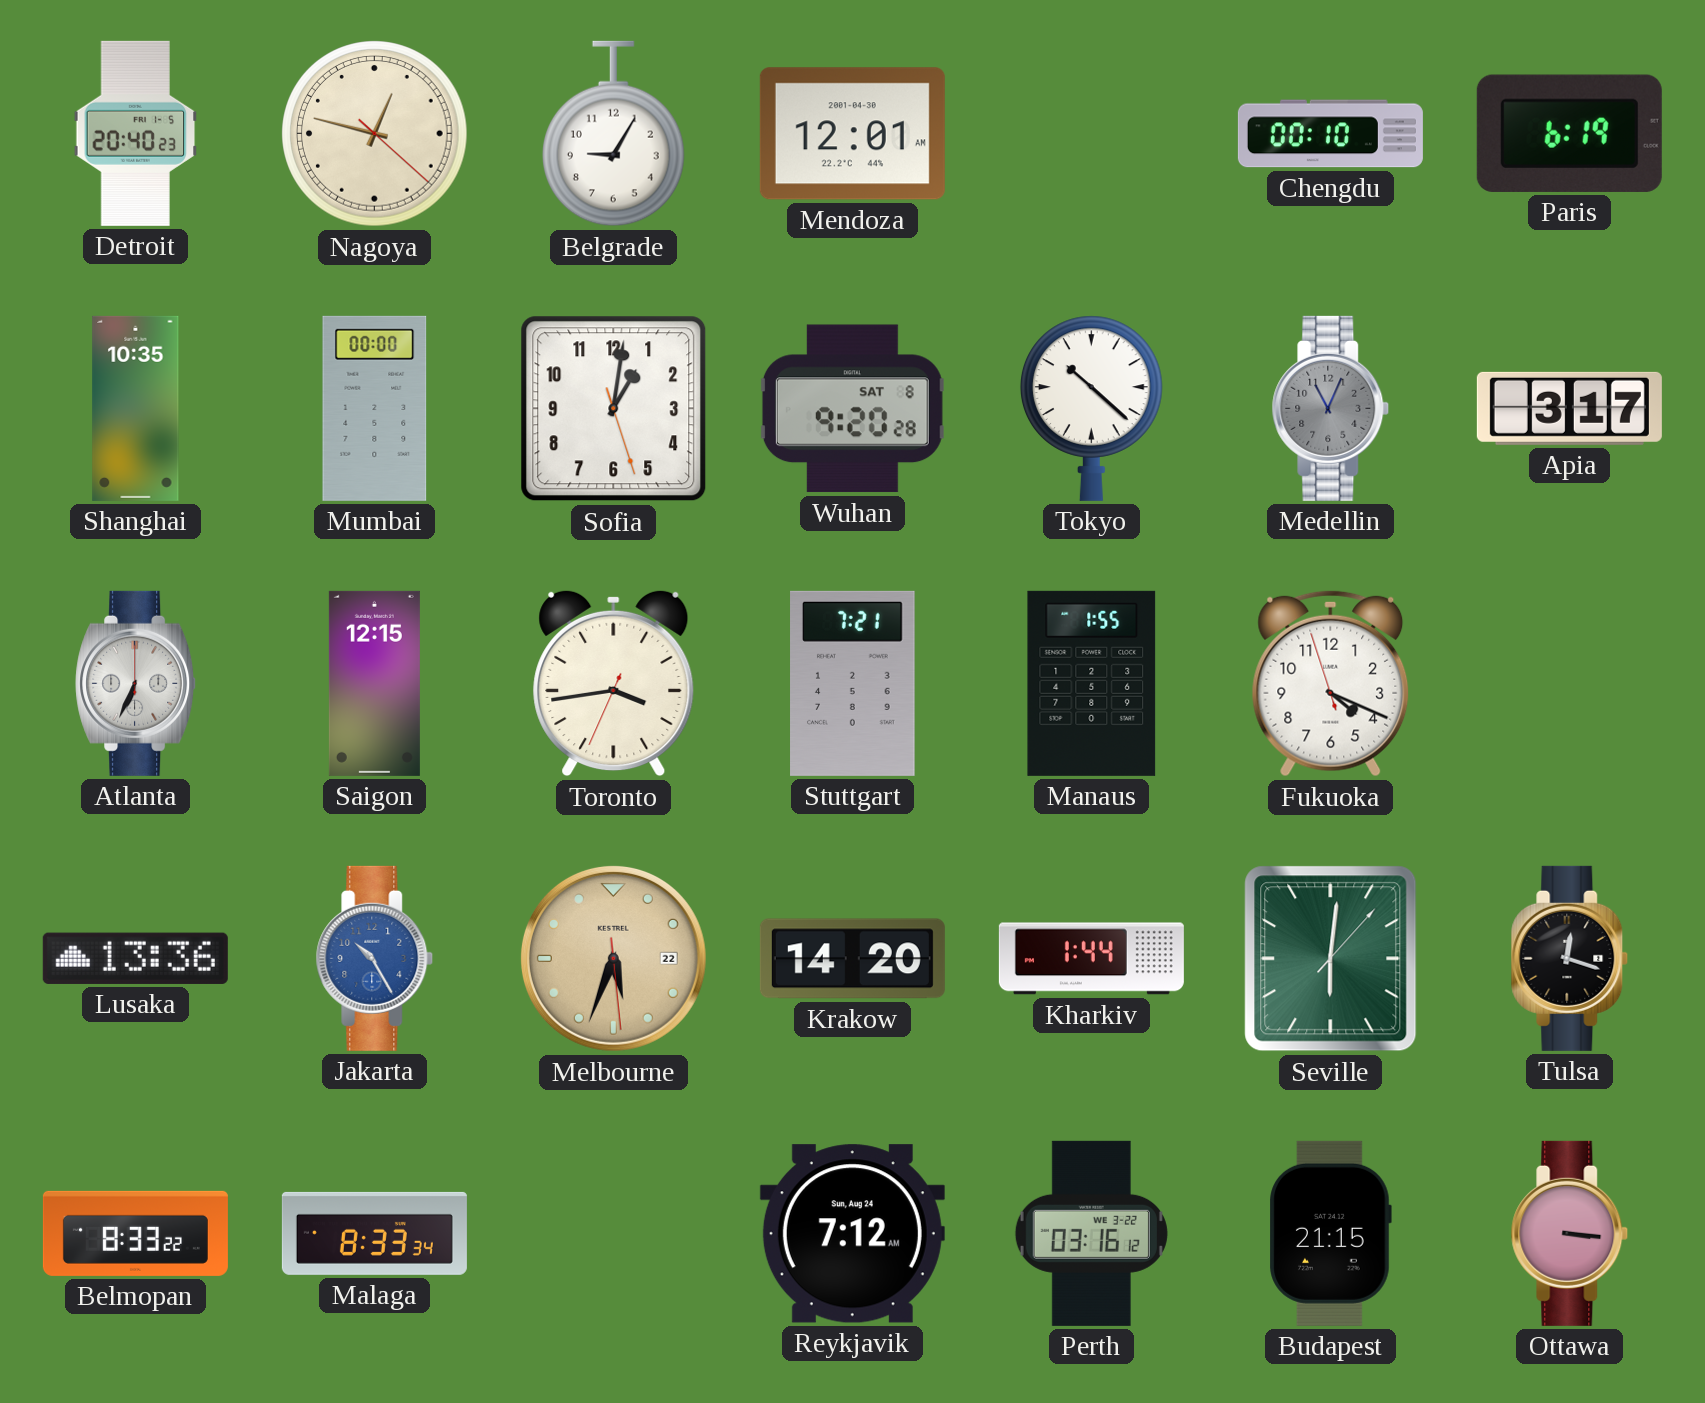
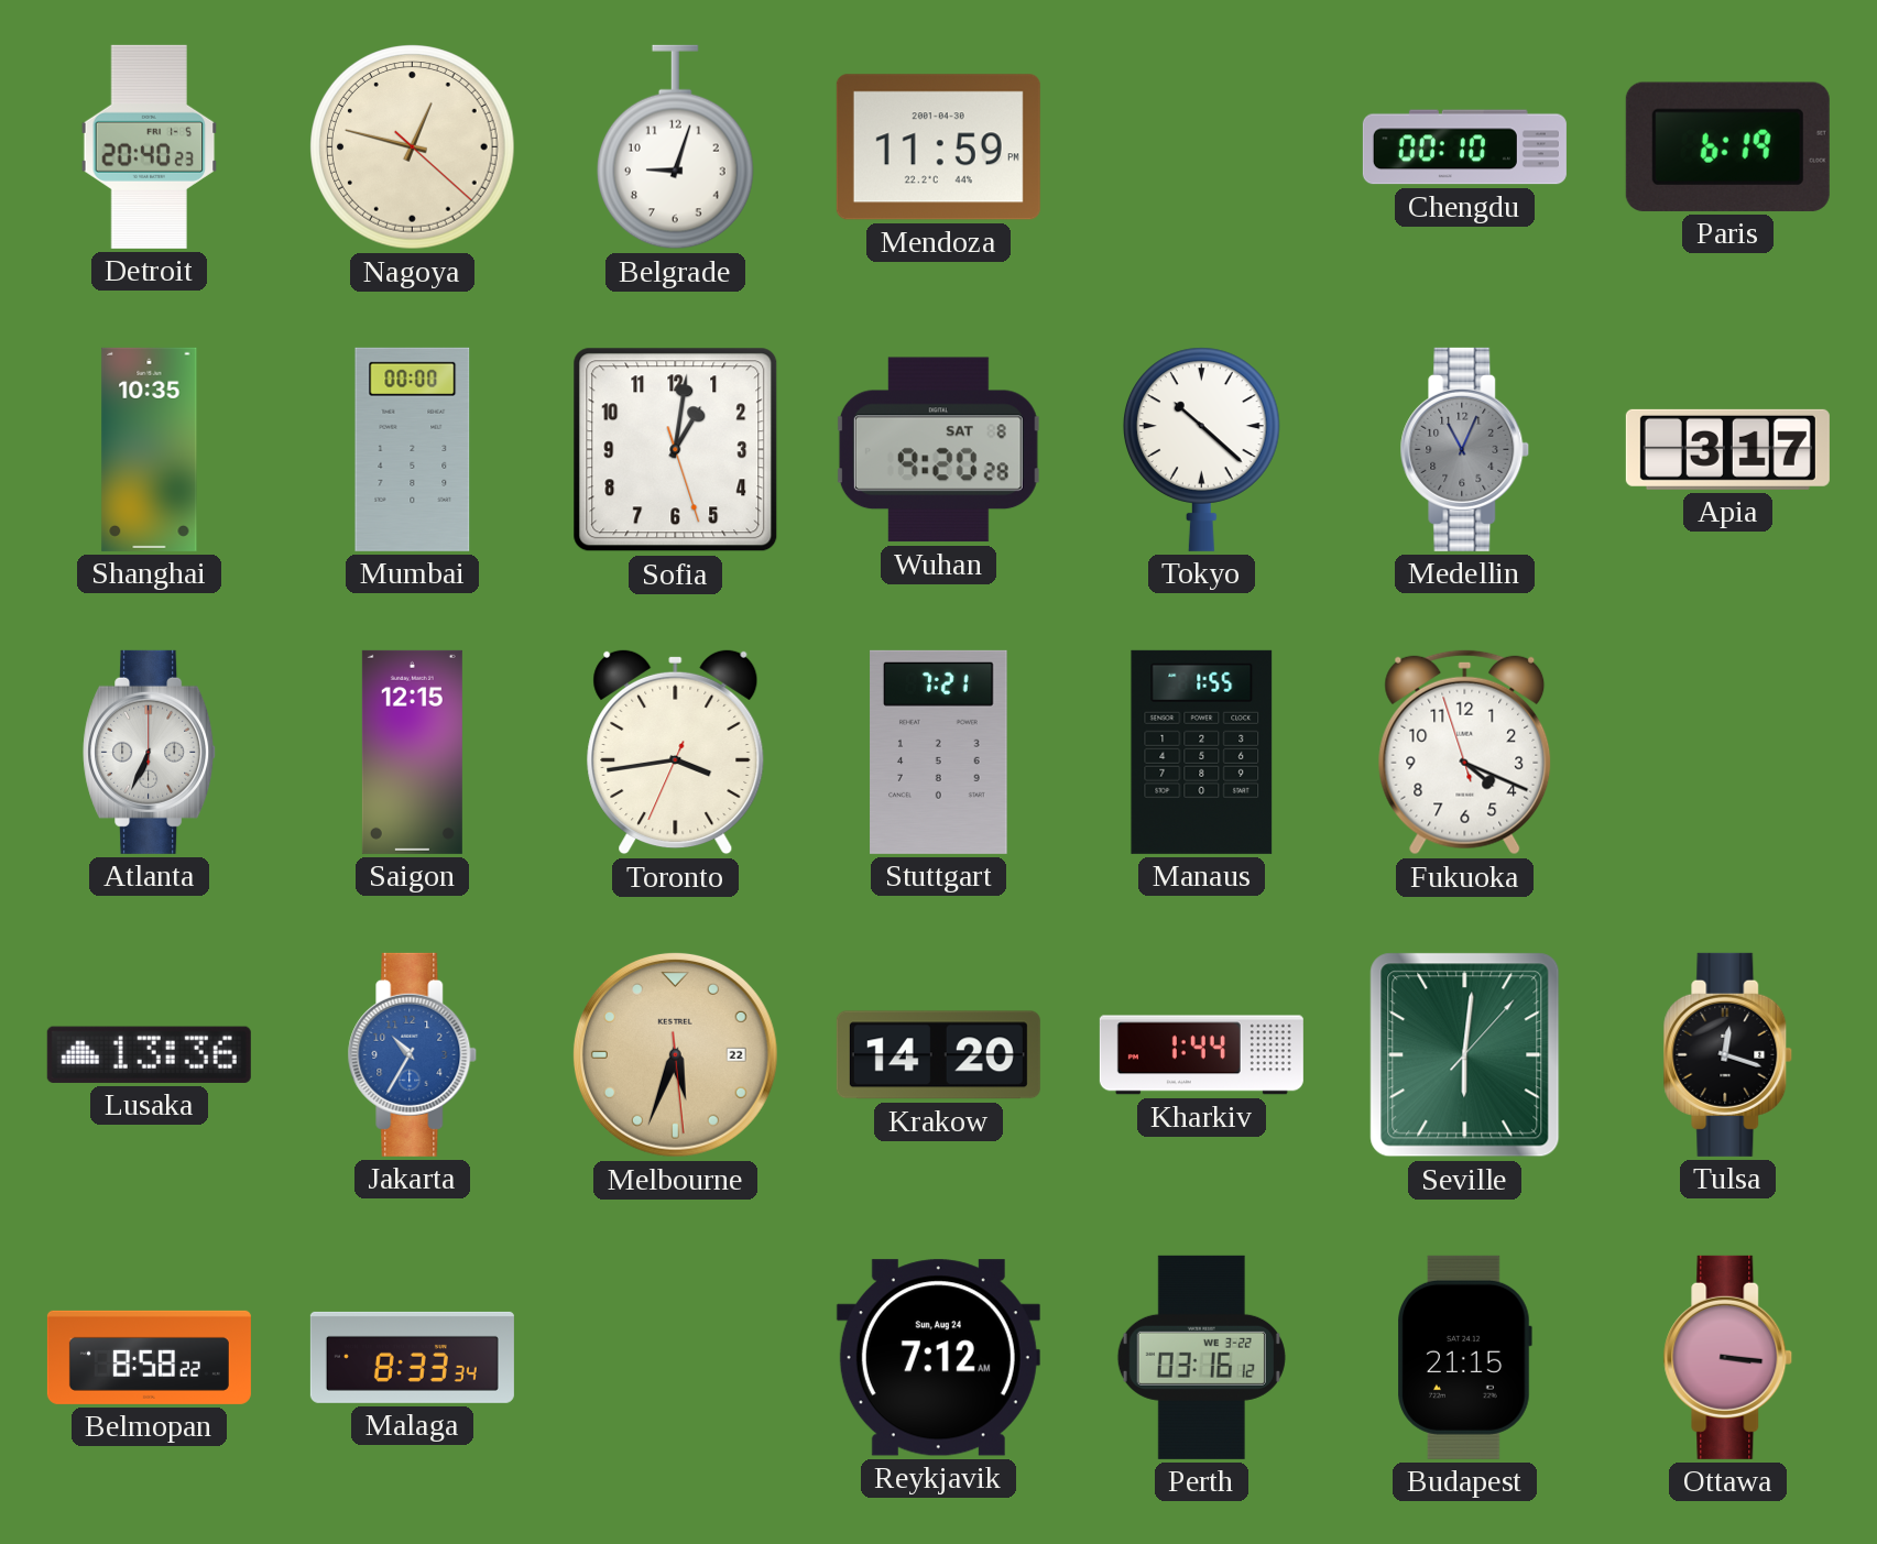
Belgrade: 9:05 -> 9:03 (675, 147)
Mendoza: 12:01 -> 11:59 (938, 147)
Jakarta: 10:25 -> 10:35 (413, 1054)
Belmopan: 8:33 -> 8:58 (149, 1357)
